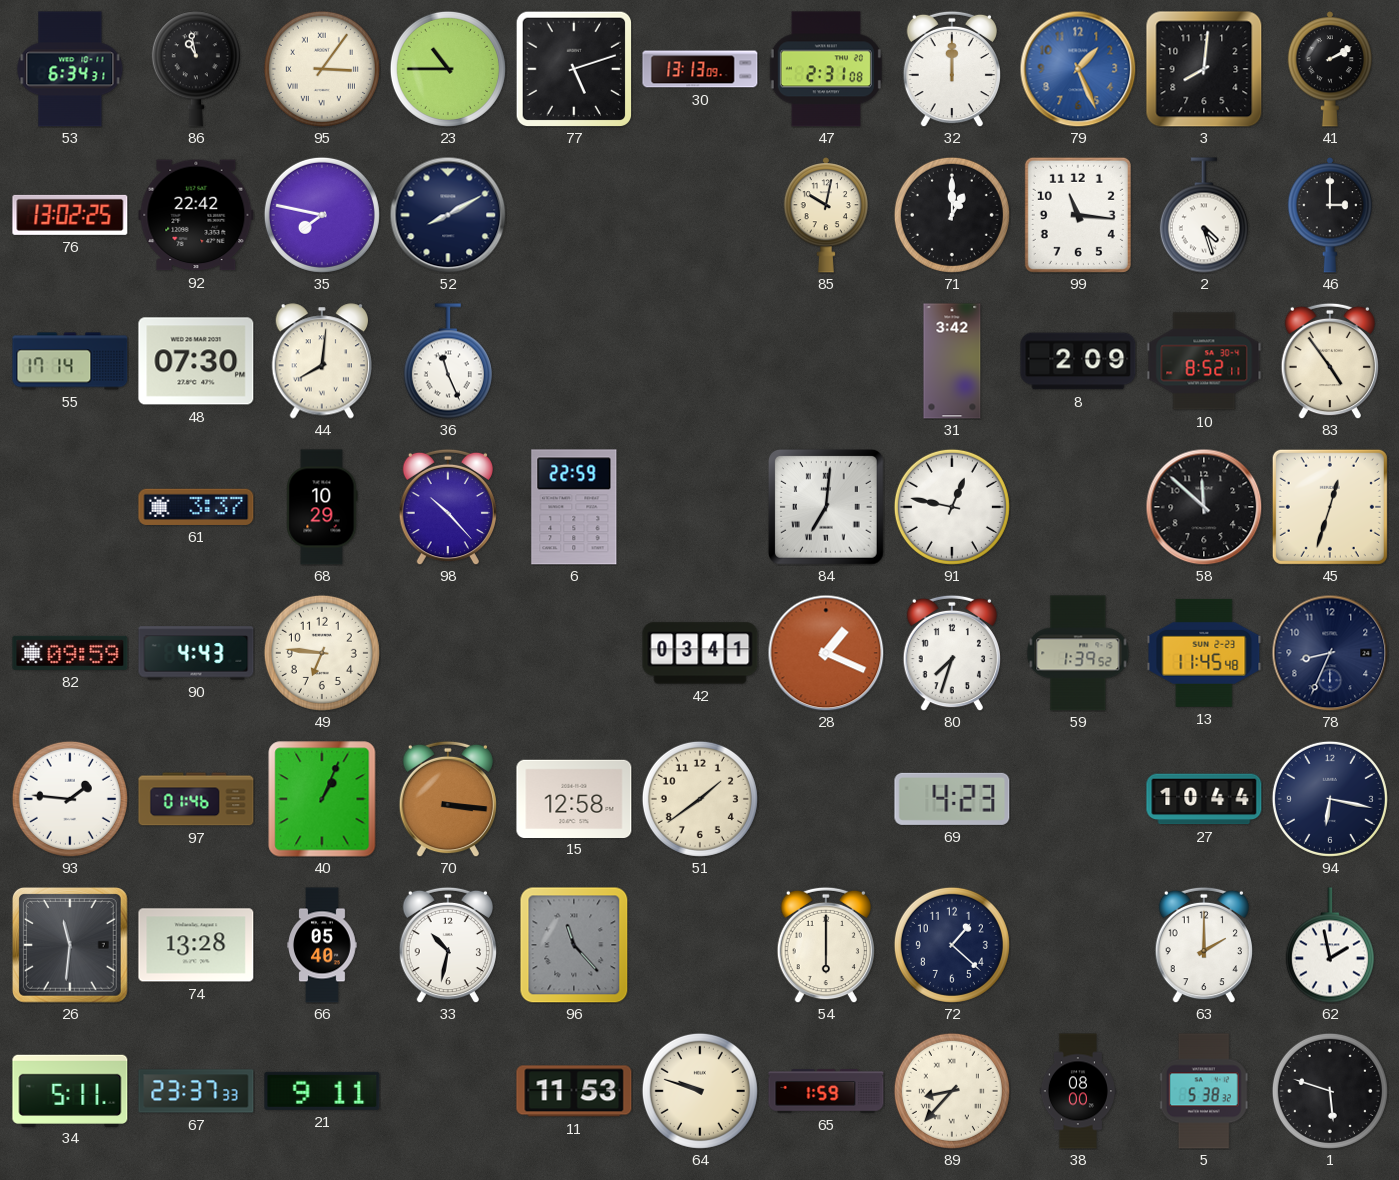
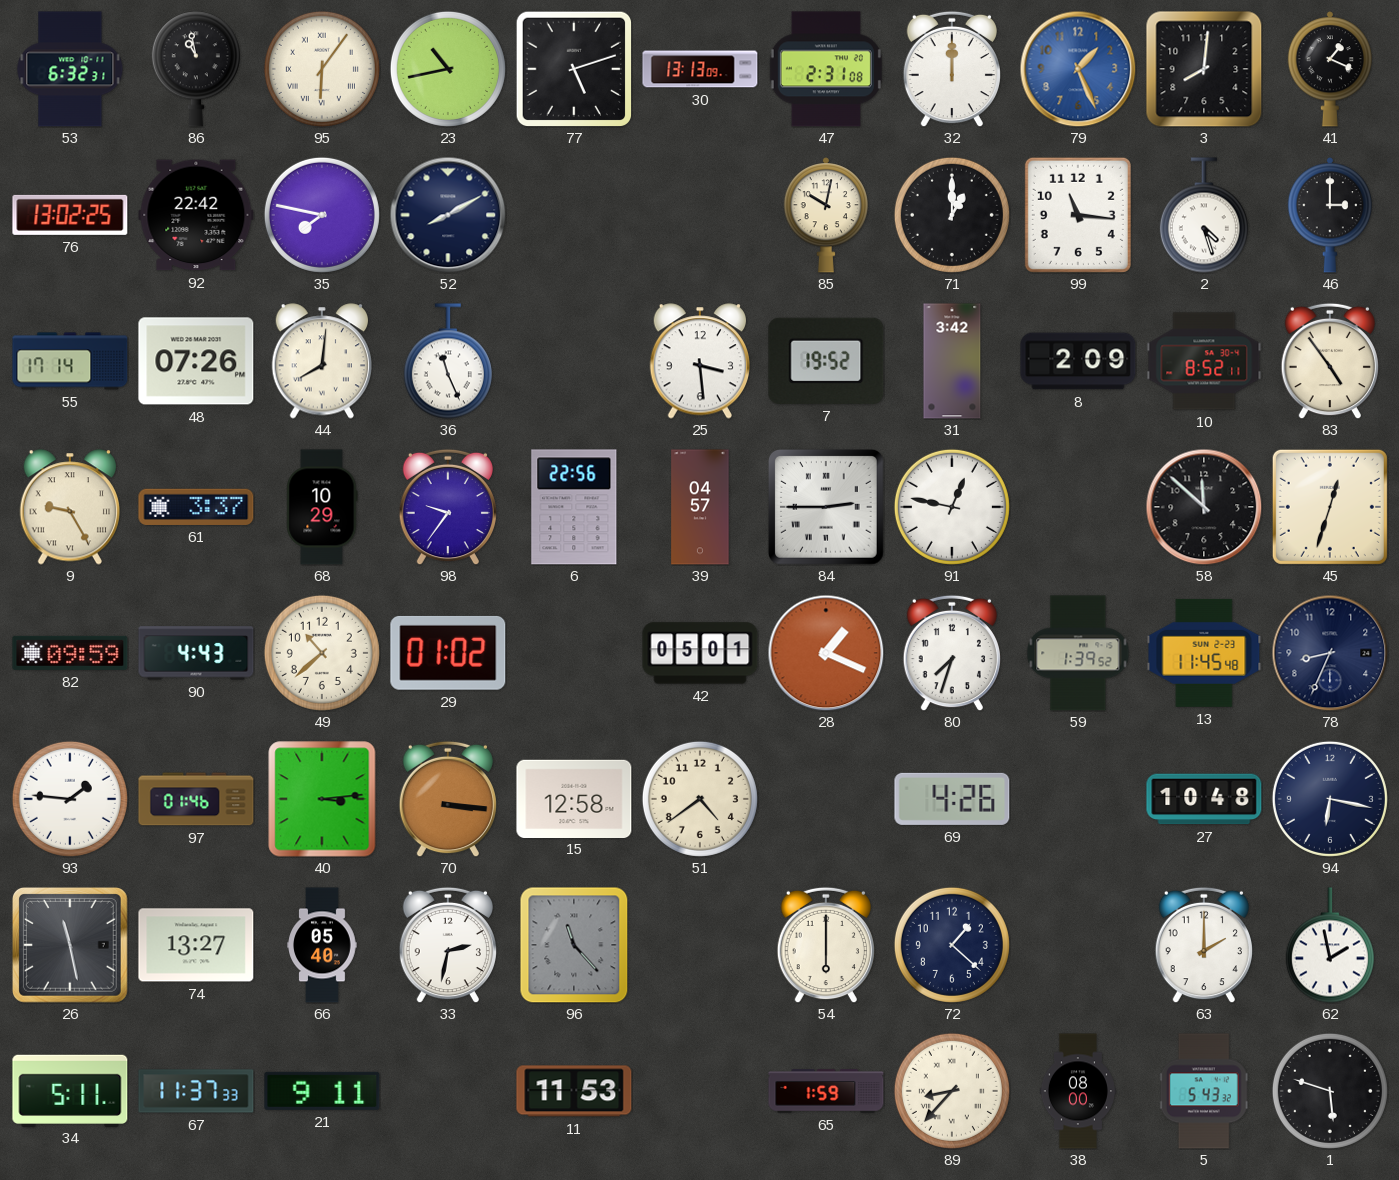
53: 6:34 -> 6:32 (70, 69)
95: 3:06 -> 6:06 (322, 69)
23: 10:45 -> 10:43 (448, 69)
41: 2:10 -> 1:19 (1329, 69)
48: 07:30 -> 07:26 (196, 361)
25: none -> 3:29 (699, 361)
7: none -> 19:52 (826, 361)
9: none -> 9:25 (69, 507)
98: 10:23 -> 9:36 (448, 507)
6: 22:59 -> 22:56 (574, 507)
39: none -> 04:57 (700, 507)
84: 7:01 -> 2:45 (826, 507)
49: 6:46 -> 10:38 (322, 653)
29: none -> 01:02 (448, 653)
42: 03:41 -> 05:01 (700, 653)
40: 1:04 -> 3:14 (322, 799)
51: 1:39 -> 4:39 (700, 799)
69: 4:23 -> 4:26 (952, 799)
27: 10:44 -> 10:48 (1204, 799)
26: 11:31 -> 11:28 (70, 945)
74: 13:28 -> 13:27 (196, 945)
33: 10:32 -> 2:32 (448, 945)
67: 23:37 -> 11:37 (196, 1091)
64: 9:48 -> none (700, 1091)
5: 5:38 -> 5:43 (1204, 1091)
